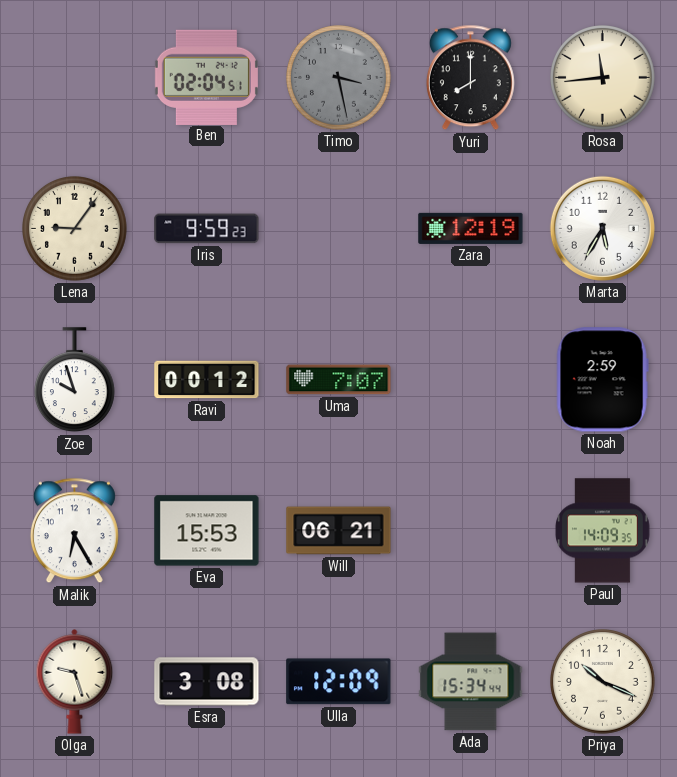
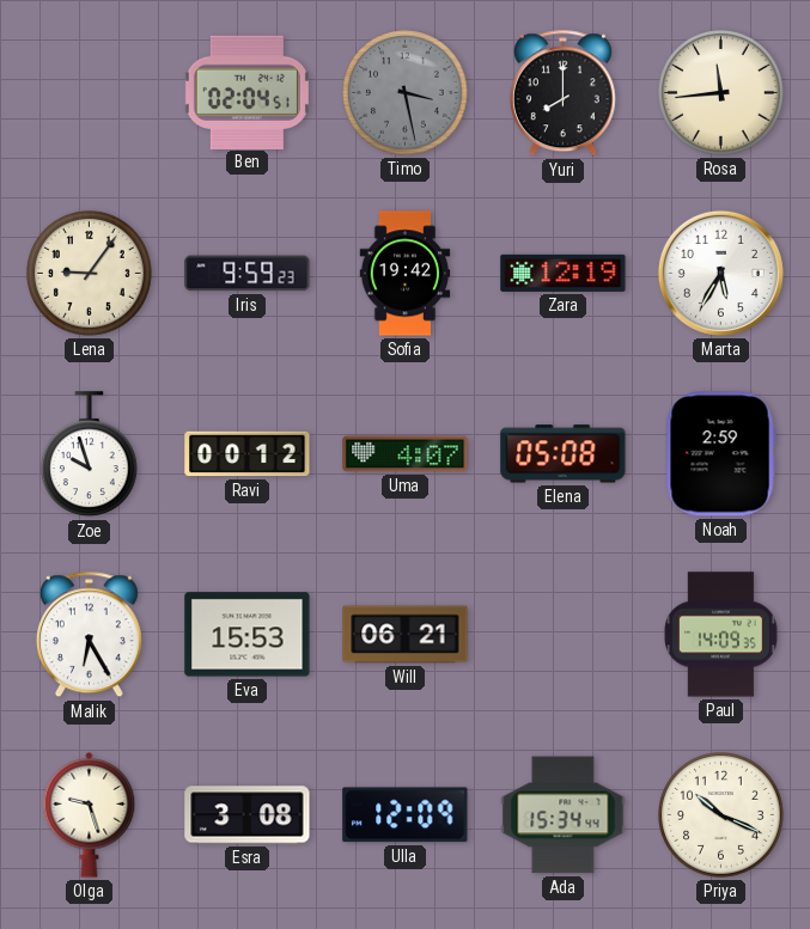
Sofia: none -> 19:42 (406, 274)
Uma: 7:07 -> 4:07 (406, 454)
Elena: none -> 05:08 (564, 454)
